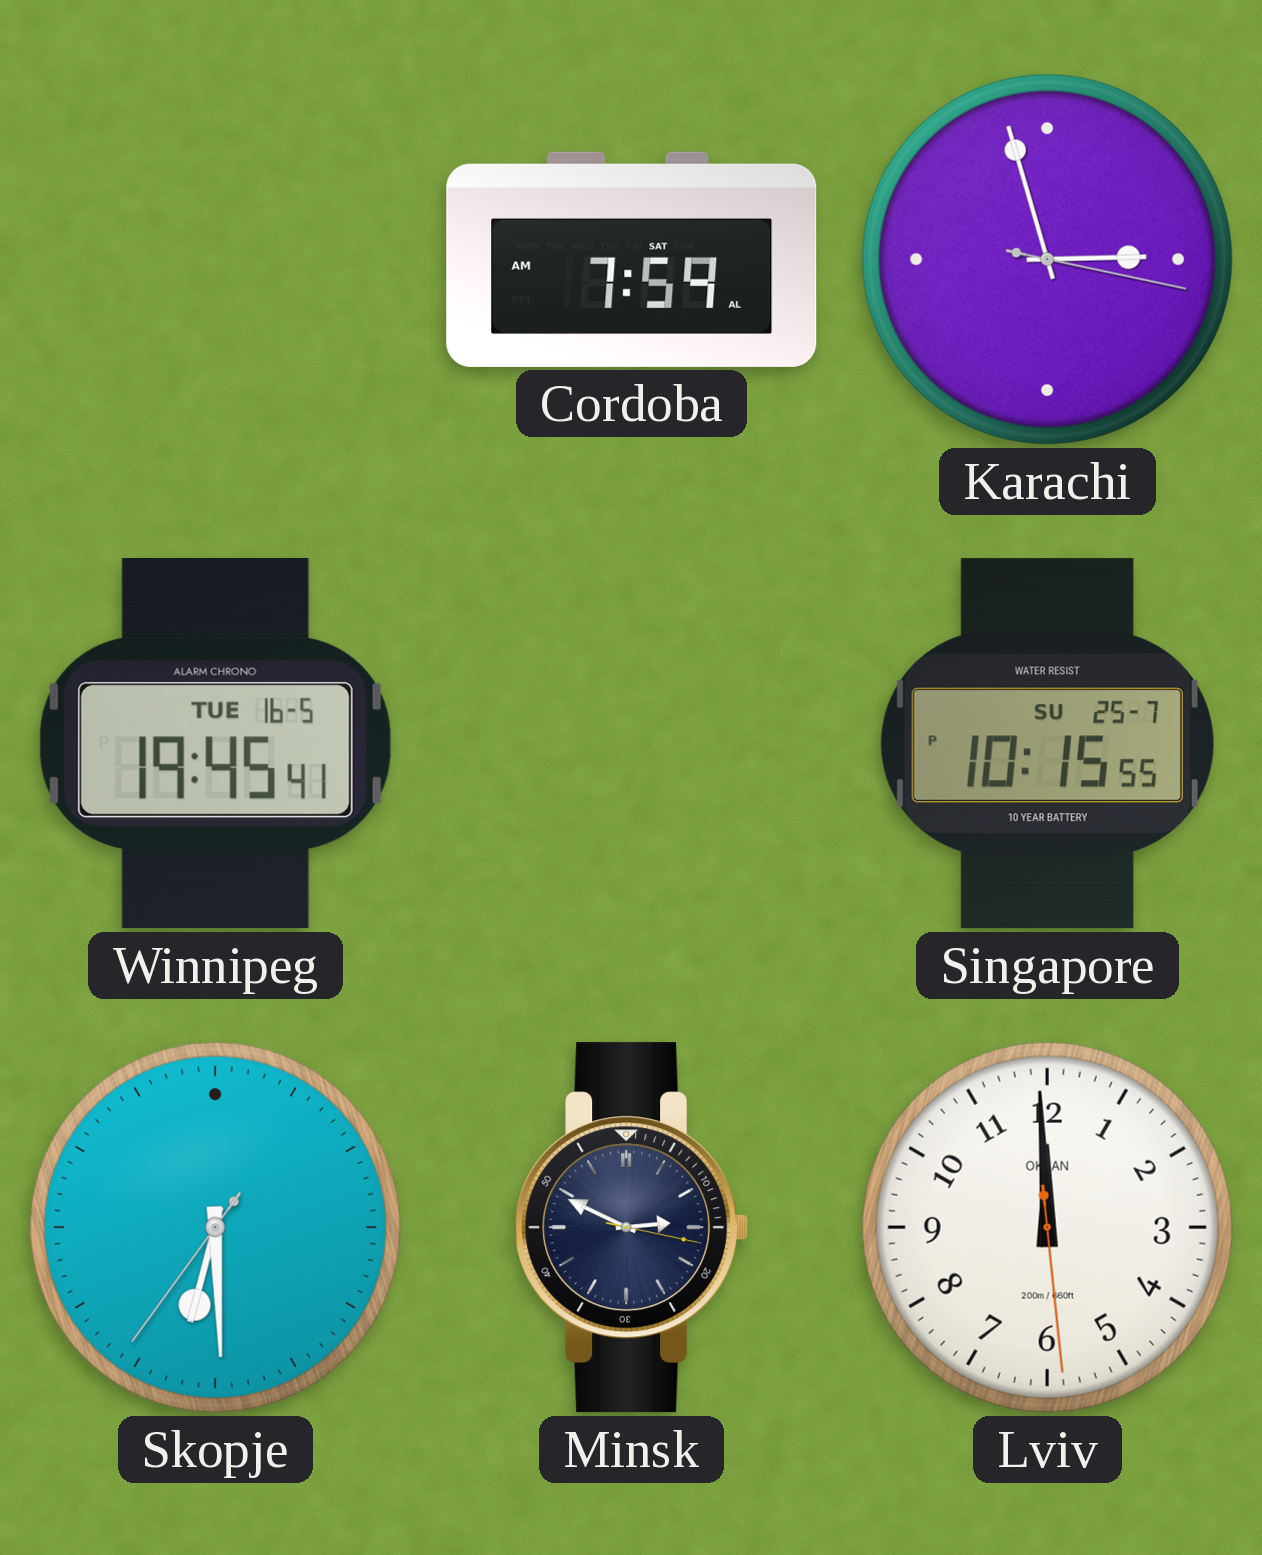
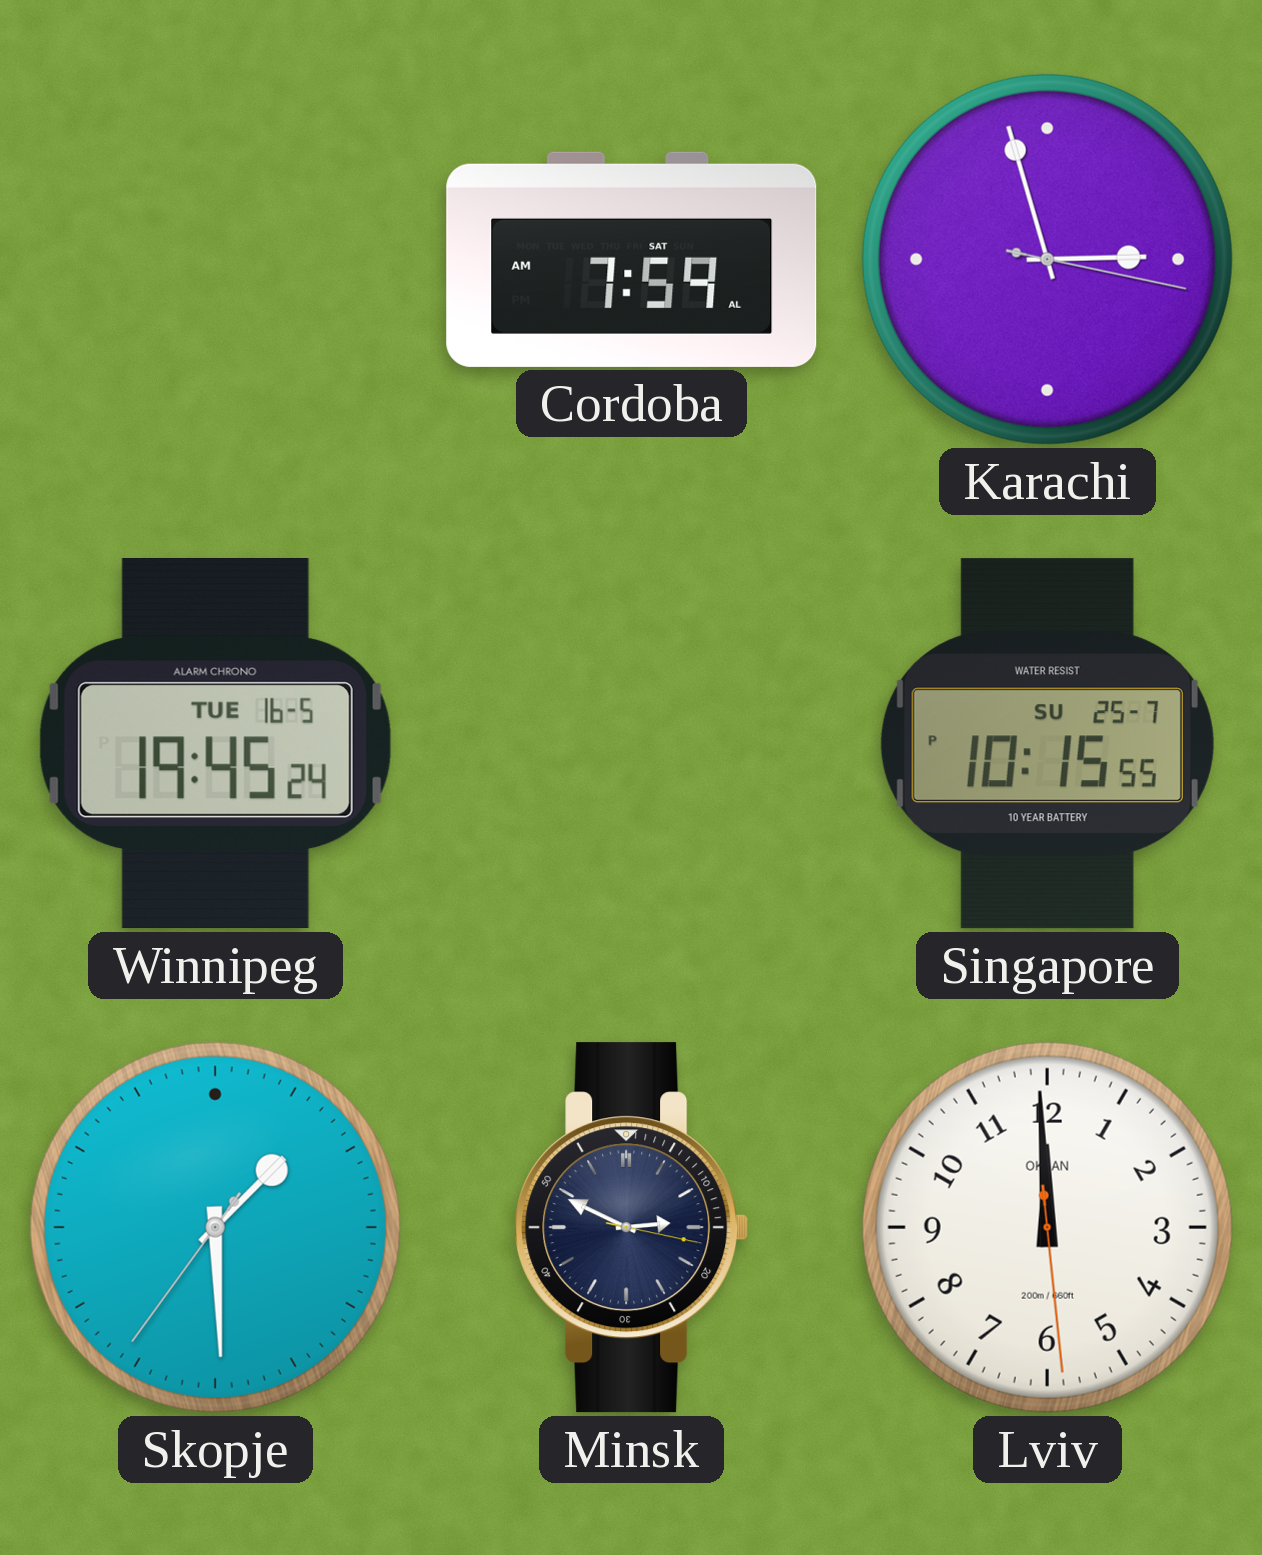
Winnipeg: 19:45:41 -> 19:45:24 (215, 744)
Skopje: 6:29 -> 1:29 (215, 1227)
